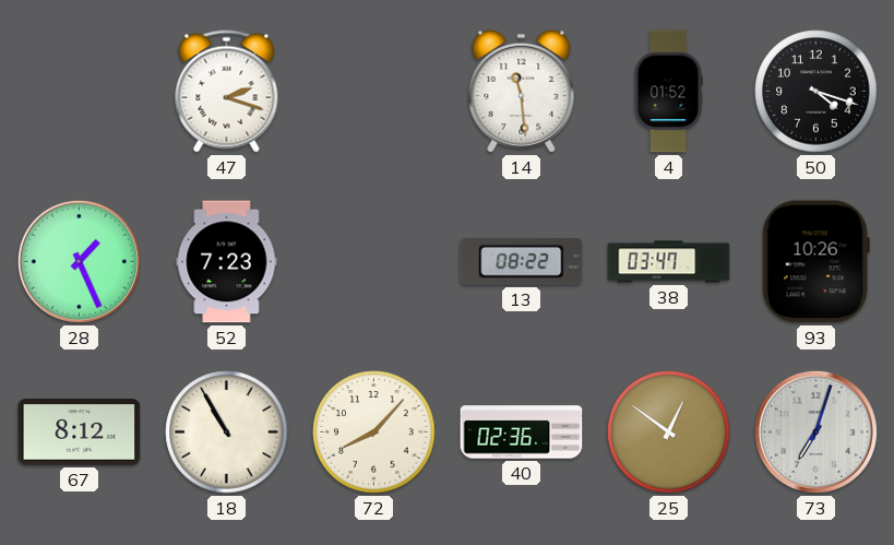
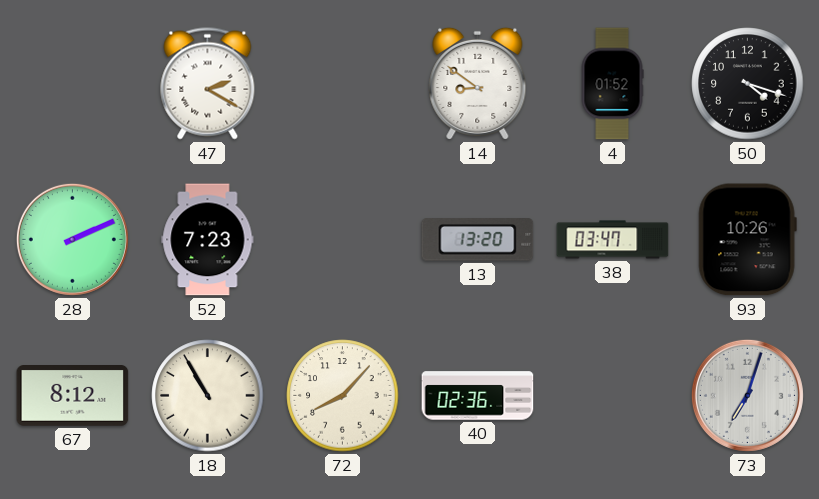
47: 2:18 -> 2:20 (208, 84)
14: 11:29 -> 8:51 (478, 83)
28: 1:26 -> 2:11 (72, 239)
13: 08:22 -> 13:20 (478, 240)
25: 12:51 -> none (669, 433)
